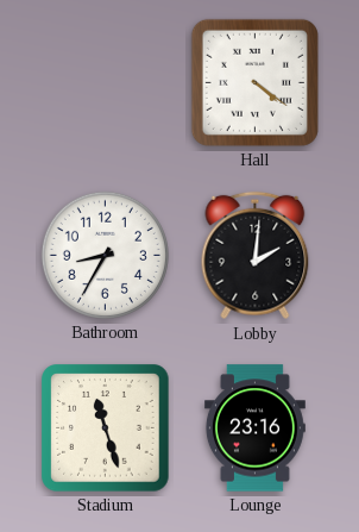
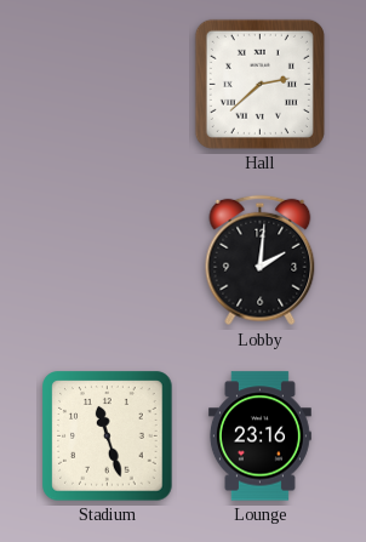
Hall: 4:21 -> 2:38 (259, 84)
Bathroom: 8:35 -> none (105, 255)
